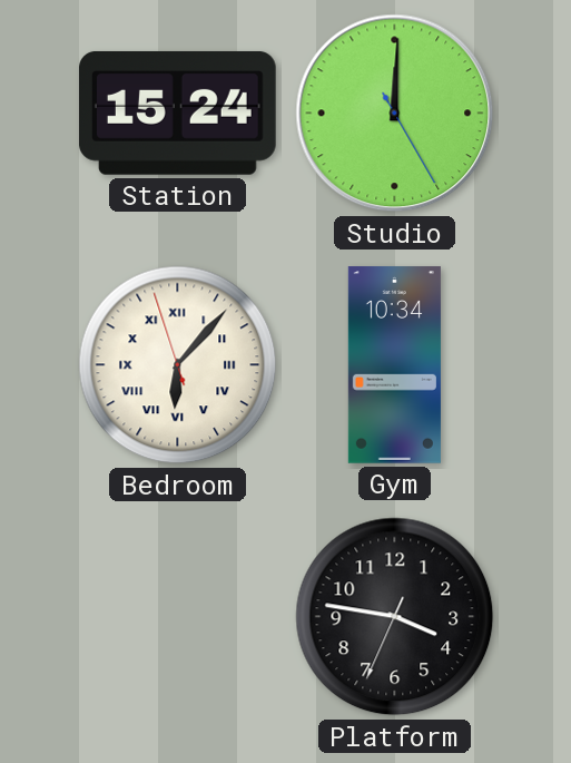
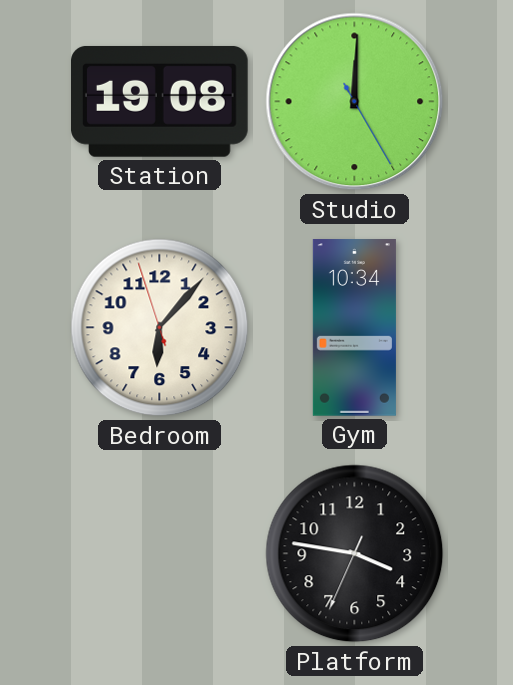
Station: 15:24 -> 19:08 (160, 101)
Bedroom numerals: Roman -> Arabic (160, 328)
